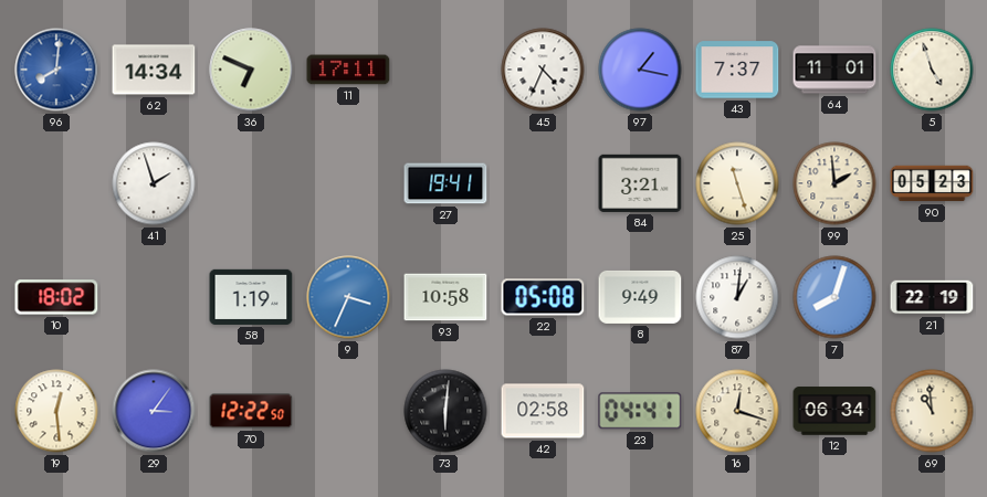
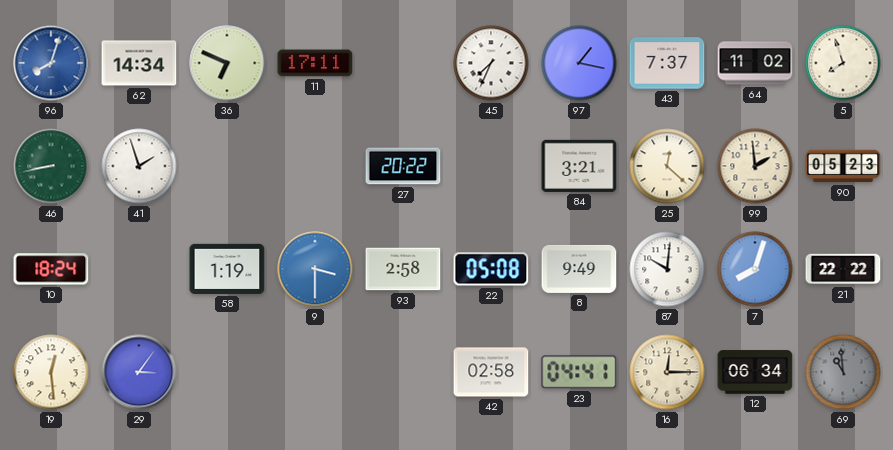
96: 8:01 -> 8:03 (51, 63)
45: 4:34 -> 7:34 (491, 63)
64: 11:01 -> 11:02 (755, 63)
5: 4:57 -> 7:57 (843, 63)
46: none -> 8:43 (51, 166)
27: 19:41 -> 20:22 (403, 166)
25: 11:27 -> 12:22 (667, 166)
10: 18:02 -> 18:24 (51, 269)
9: 3:34 -> 3:30 (315, 269)
93: 10:58 -> 2:58 (403, 269)
87: 1:01 -> 10:01 (667, 269)
21: 22:19 -> 22:22 (843, 269)
70: 12:22 -> none (251, 411)
73: 6:01 -> none (445, 411)
16: 12:18 -> 12:15 (667, 372)
69 dial: cream -> grey (843, 372)
